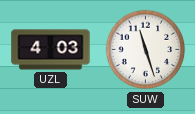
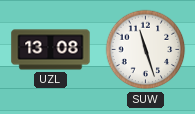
UZL: 4:03 -> 13:08 (51, 50)
